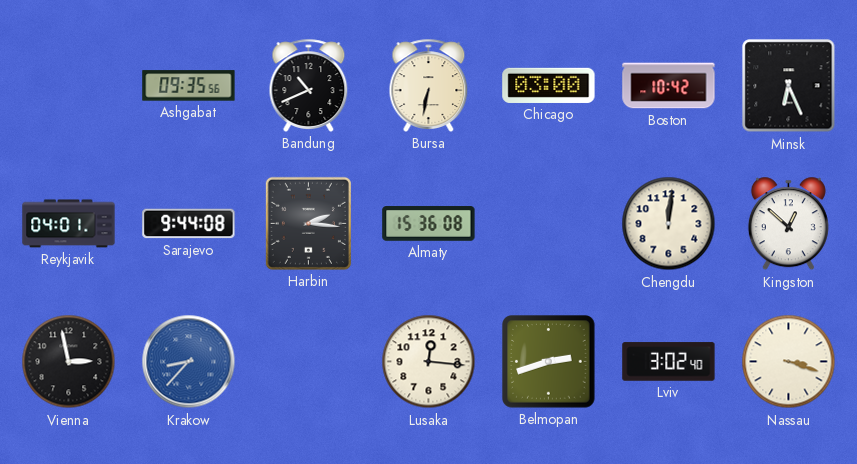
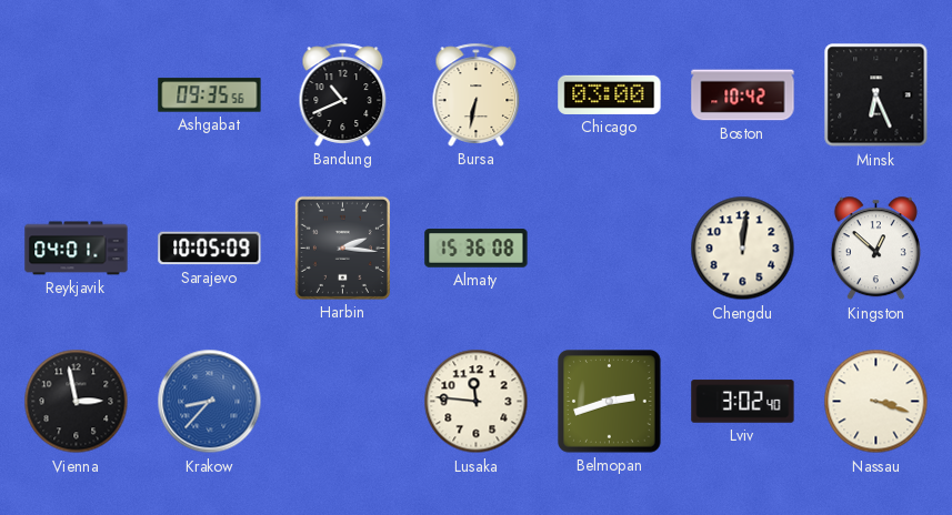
Sarajevo: 9:44 -> 10:05 (210, 249)
Lusaka: 12:16 -> 11:46 (477, 402)
